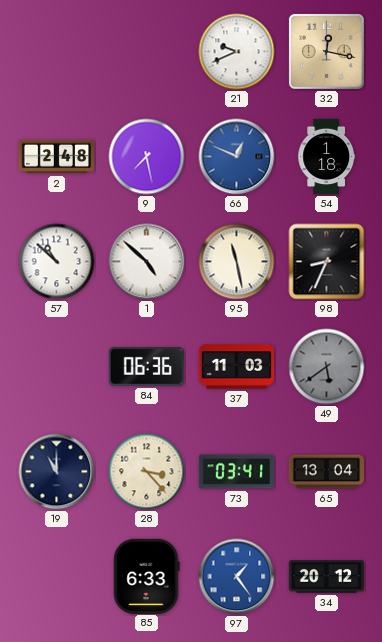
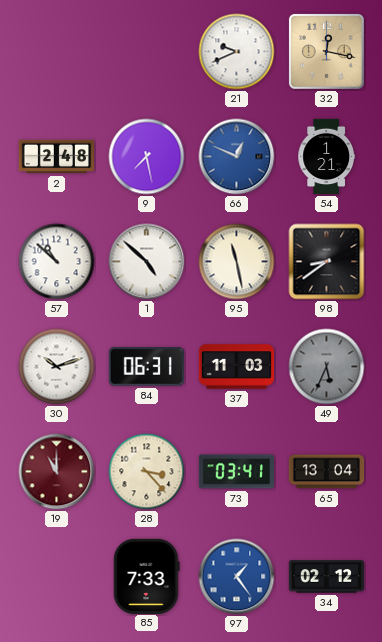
54: 1:18 -> 1:21 (326, 157)
98: 8:34 -> 8:39 (327, 262)
30: none -> 10:12 (57, 367)
84: 06:36 -> 06:31 (146, 367)
49: 5:39 -> 5:34 (327, 367)
19 dial: navy -> burgundy (57, 472)
85: 6:33 -> 7:33 (147, 576)
34: 20:12 -> 02:12 (326, 577)
